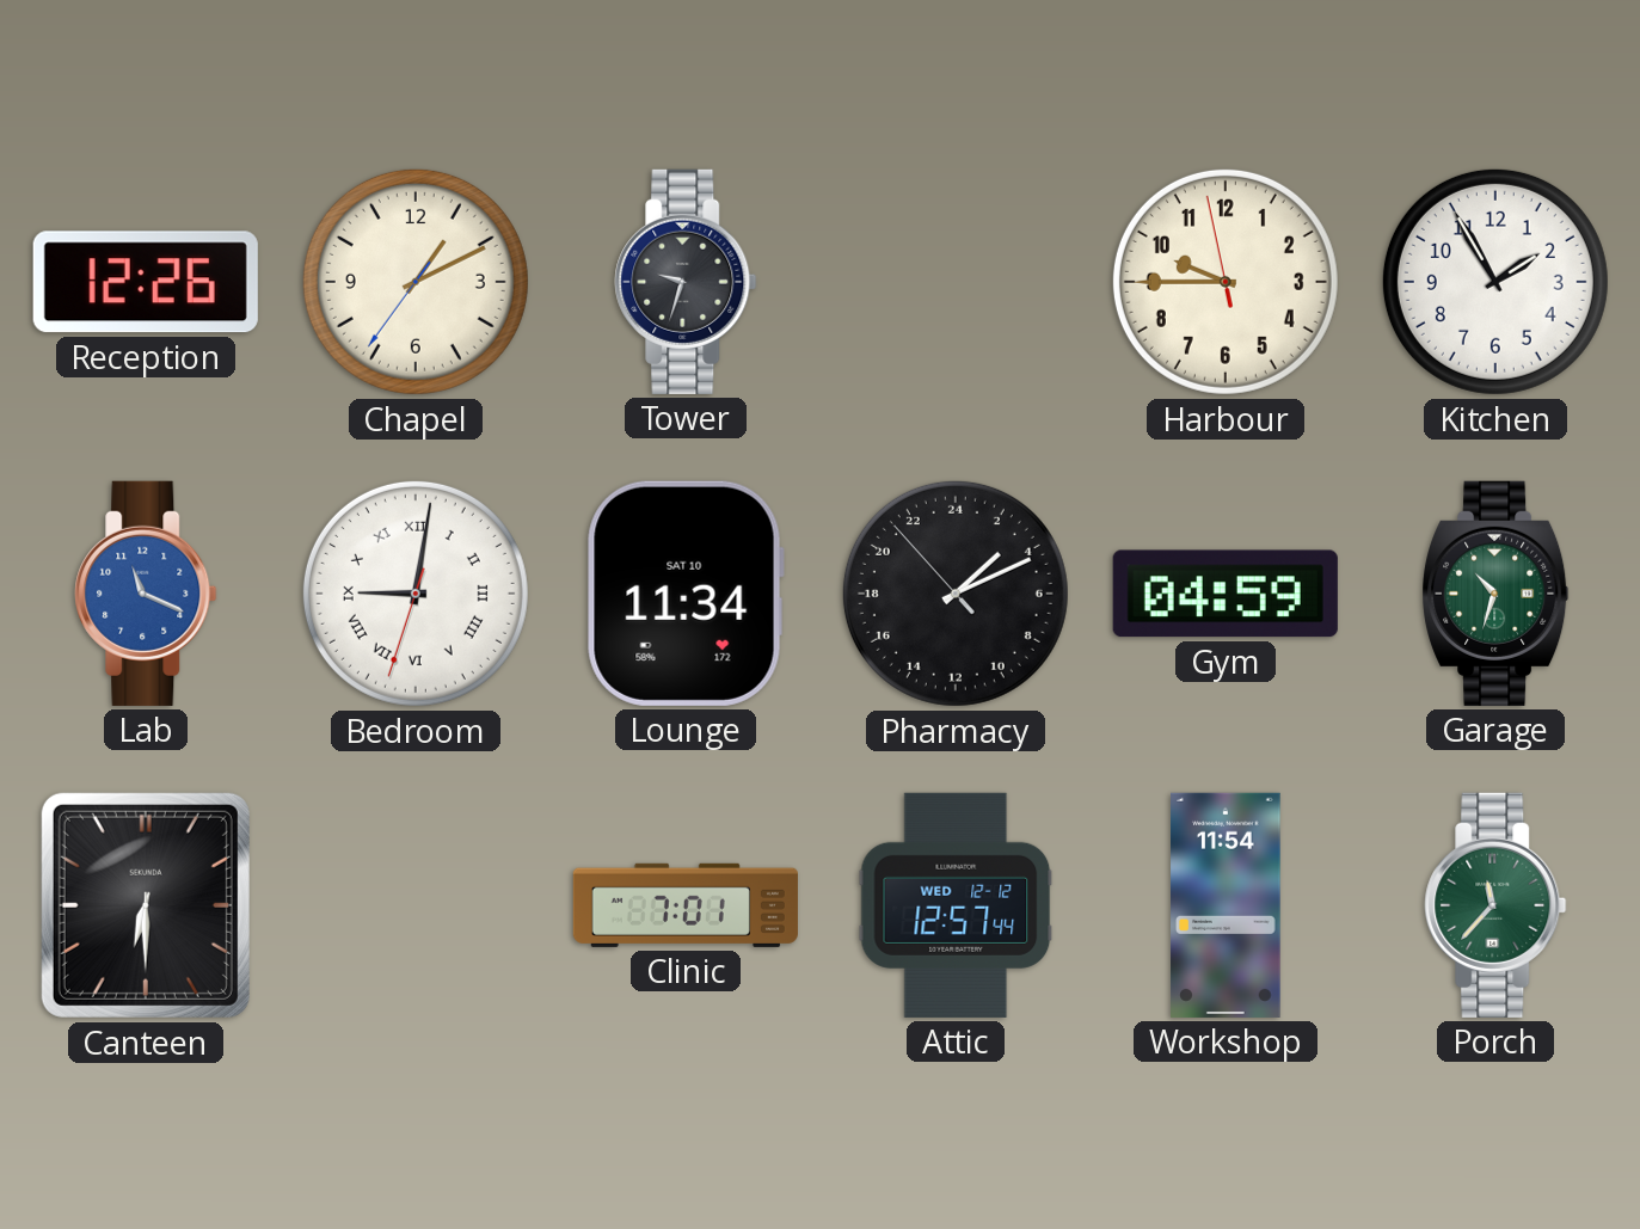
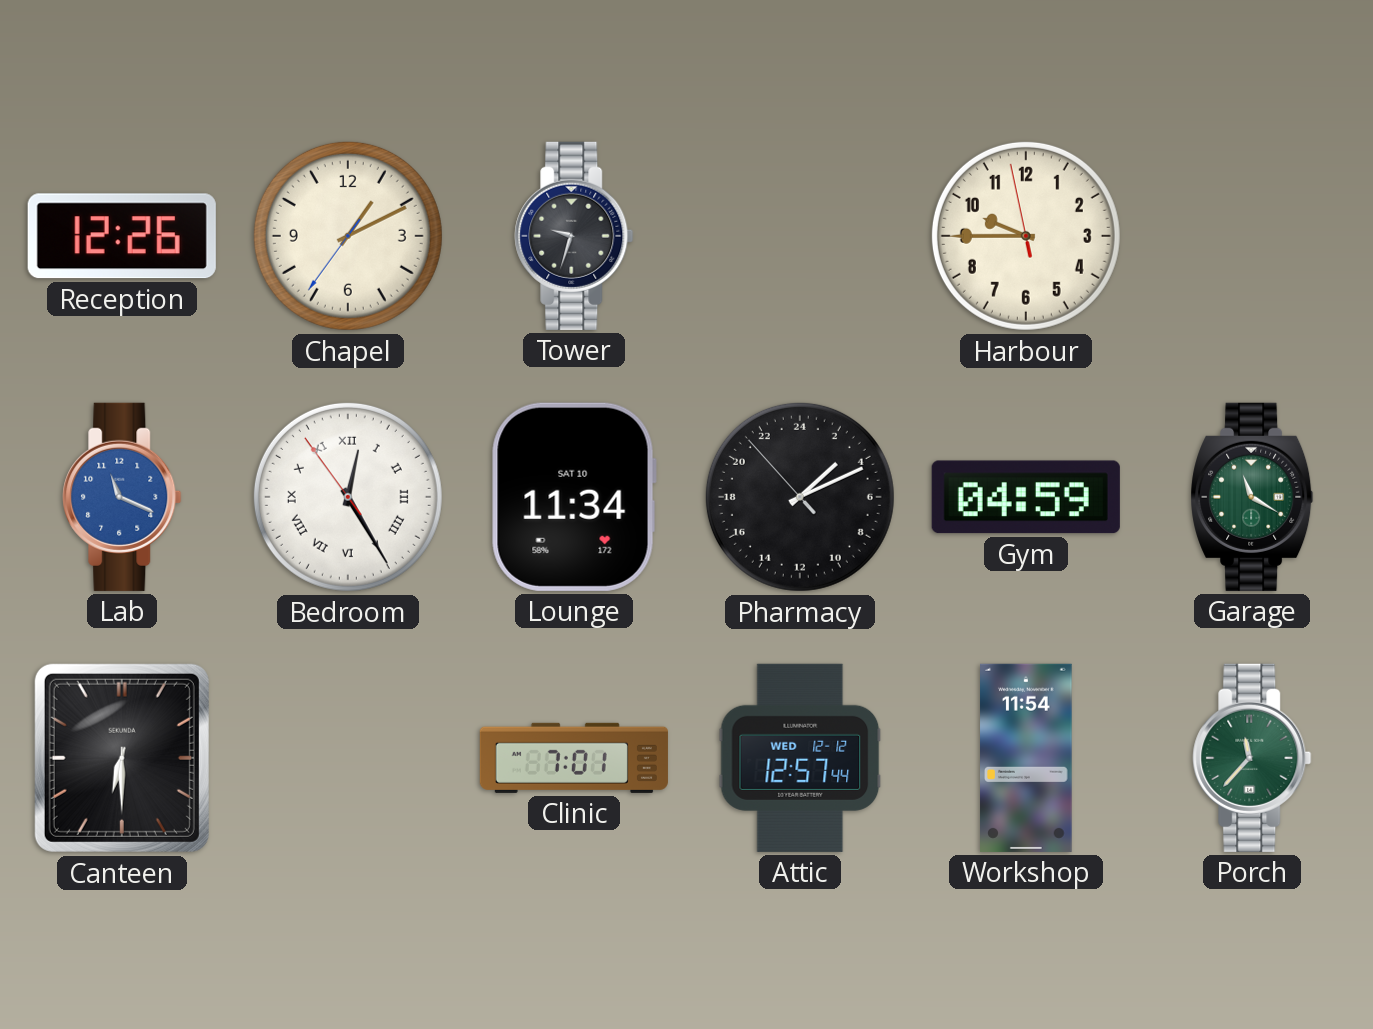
Kitchen: 1:55 -> none (1495, 282)
Bedroom: 9:01 -> 12:24 (348, 497)
Garage: 10:33 -> 11:20 (1252, 497)
